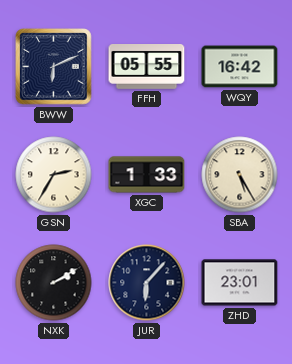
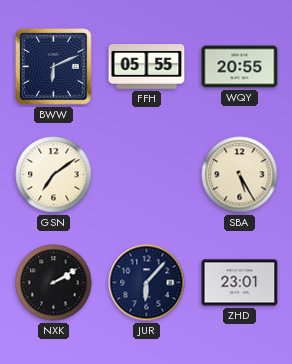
WQY: 16:42 -> 20:55 (240, 67)
GSN: 2:35 -> 7:09 (54, 175)
XGC: 1:33 -> none (147, 175)
